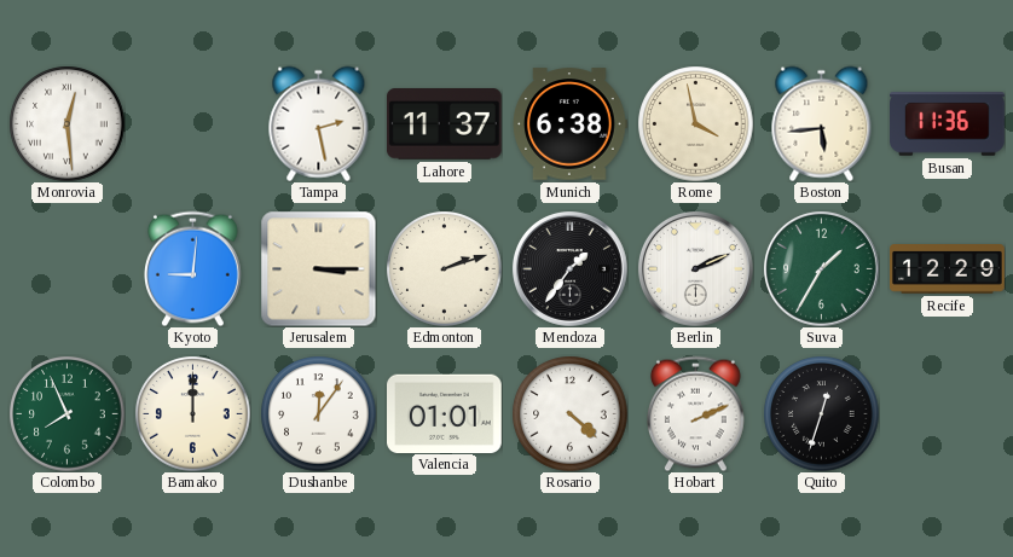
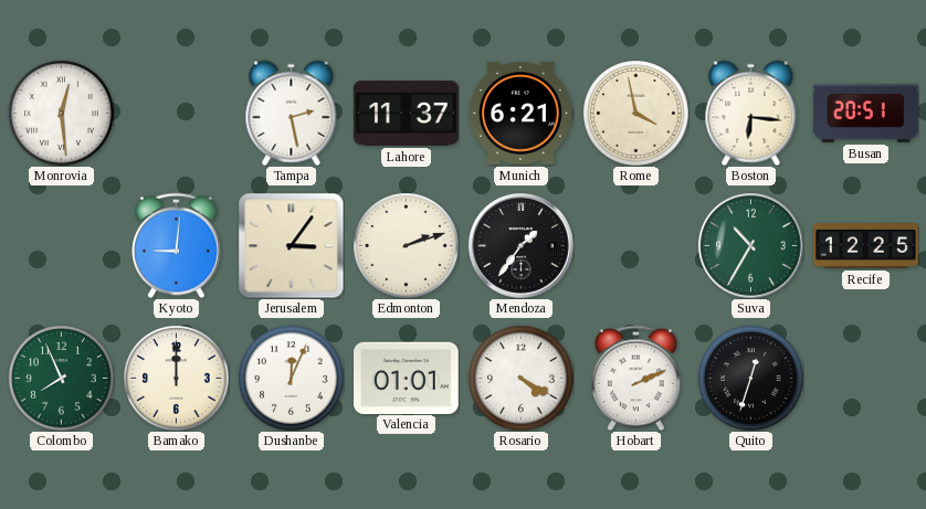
Munich: 6:38 -> 6:21 (520, 114)
Boston: 5:44 -> 6:16 (751, 113)
Busan: 11:36 -> 20:51 (866, 114)
Jerusalem: 3:15 -> 3:06 (291, 245)
Berlin: 2:11 -> none (695, 268)
Suva: 1:35 -> 10:35 (750, 245)
Recife: 12:29 -> 12:25 (866, 246)
Dushanbe: 12:06 -> 12:04 (291, 378)
Rosario: 4:22 -> 4:20 (520, 378)
